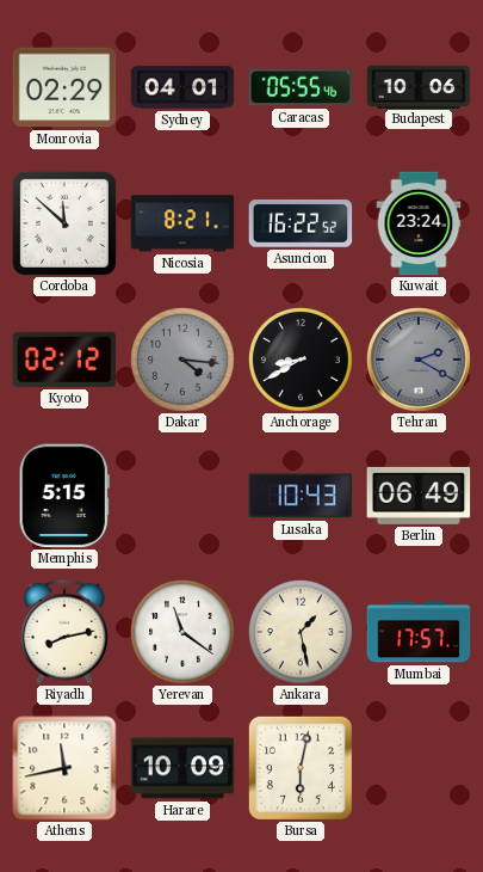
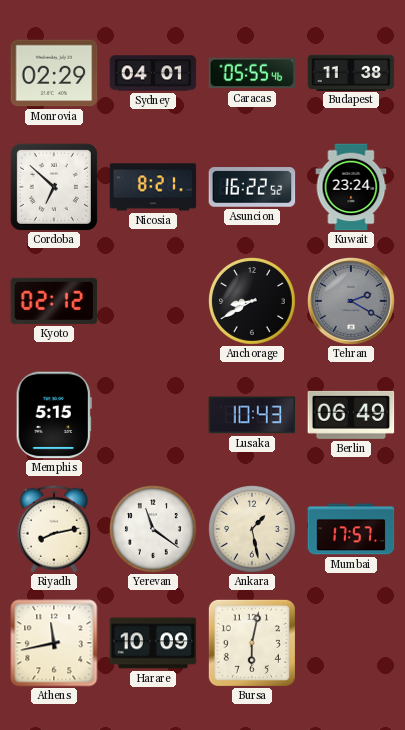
Budapest: 10:06 -> 11:38 (351, 72)
Cordoba: 11:52 -> 6:52 (54, 187)
Dakar: 4:16 -> none (184, 361)
